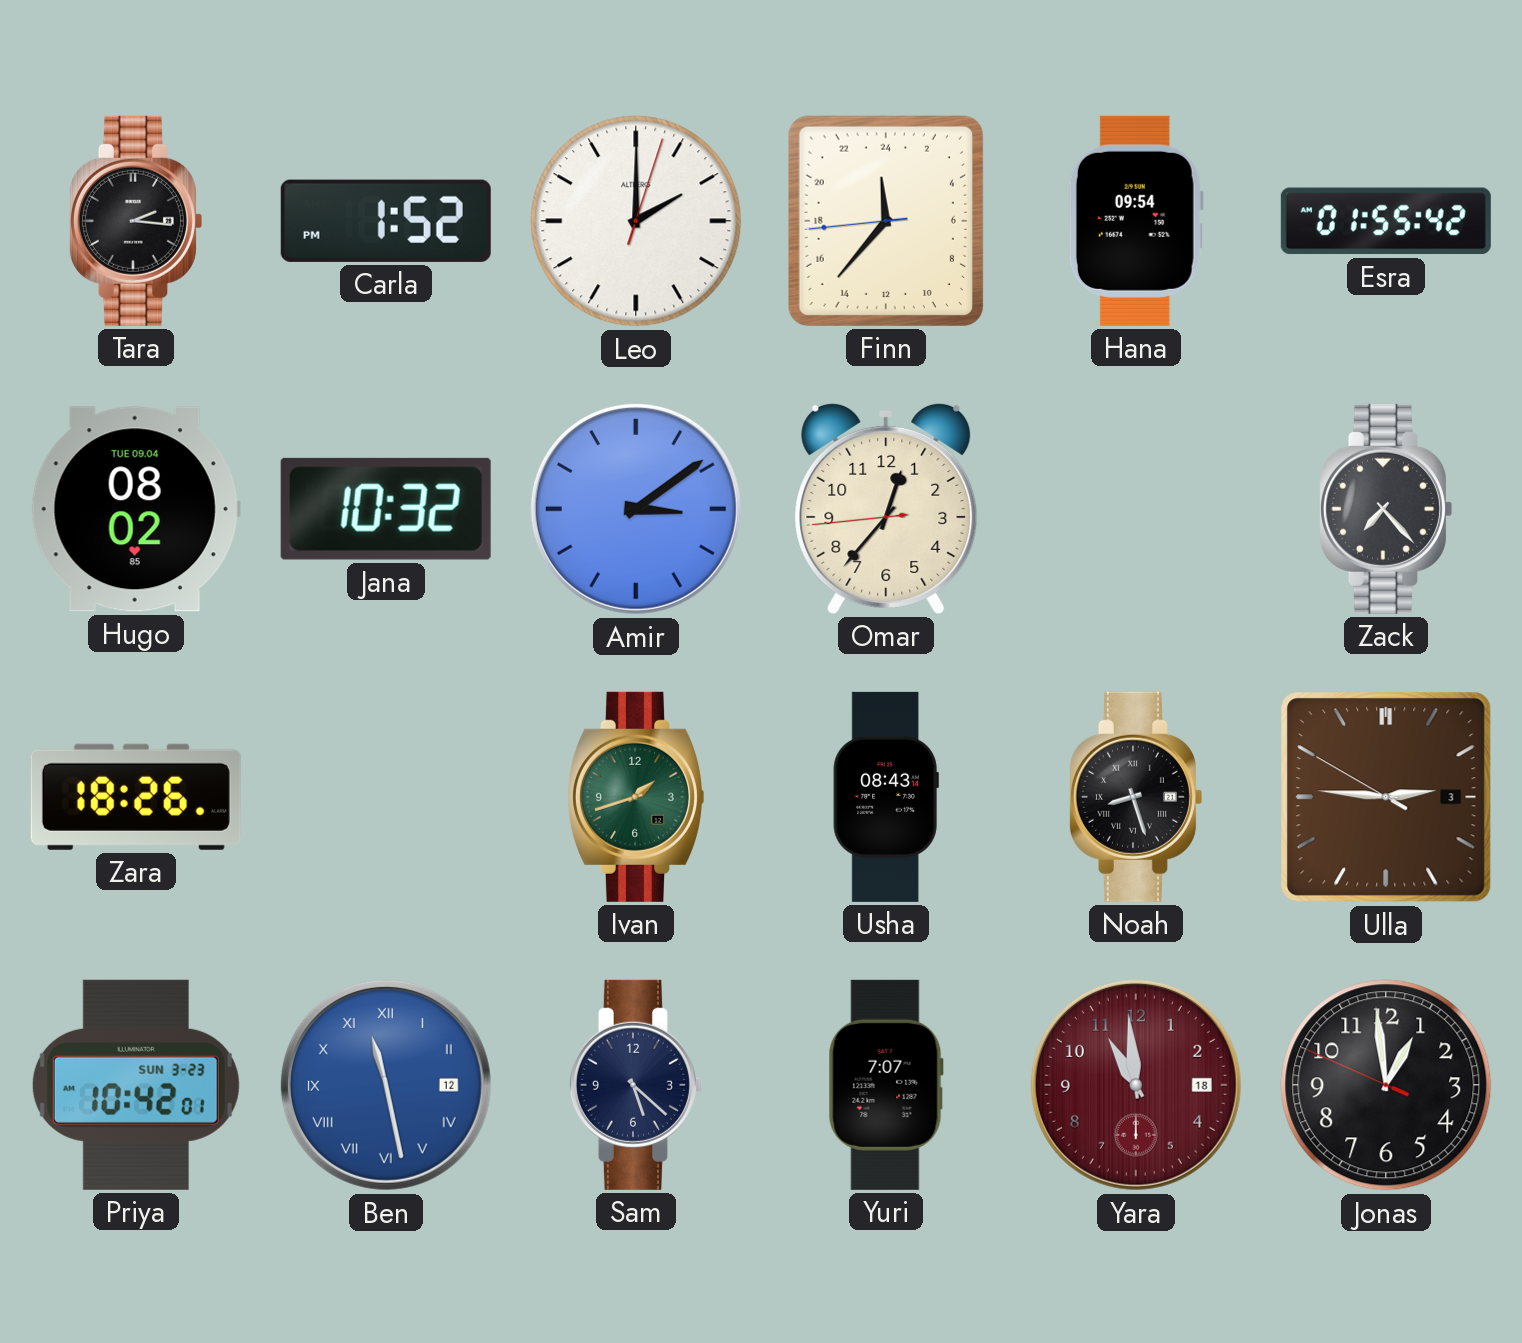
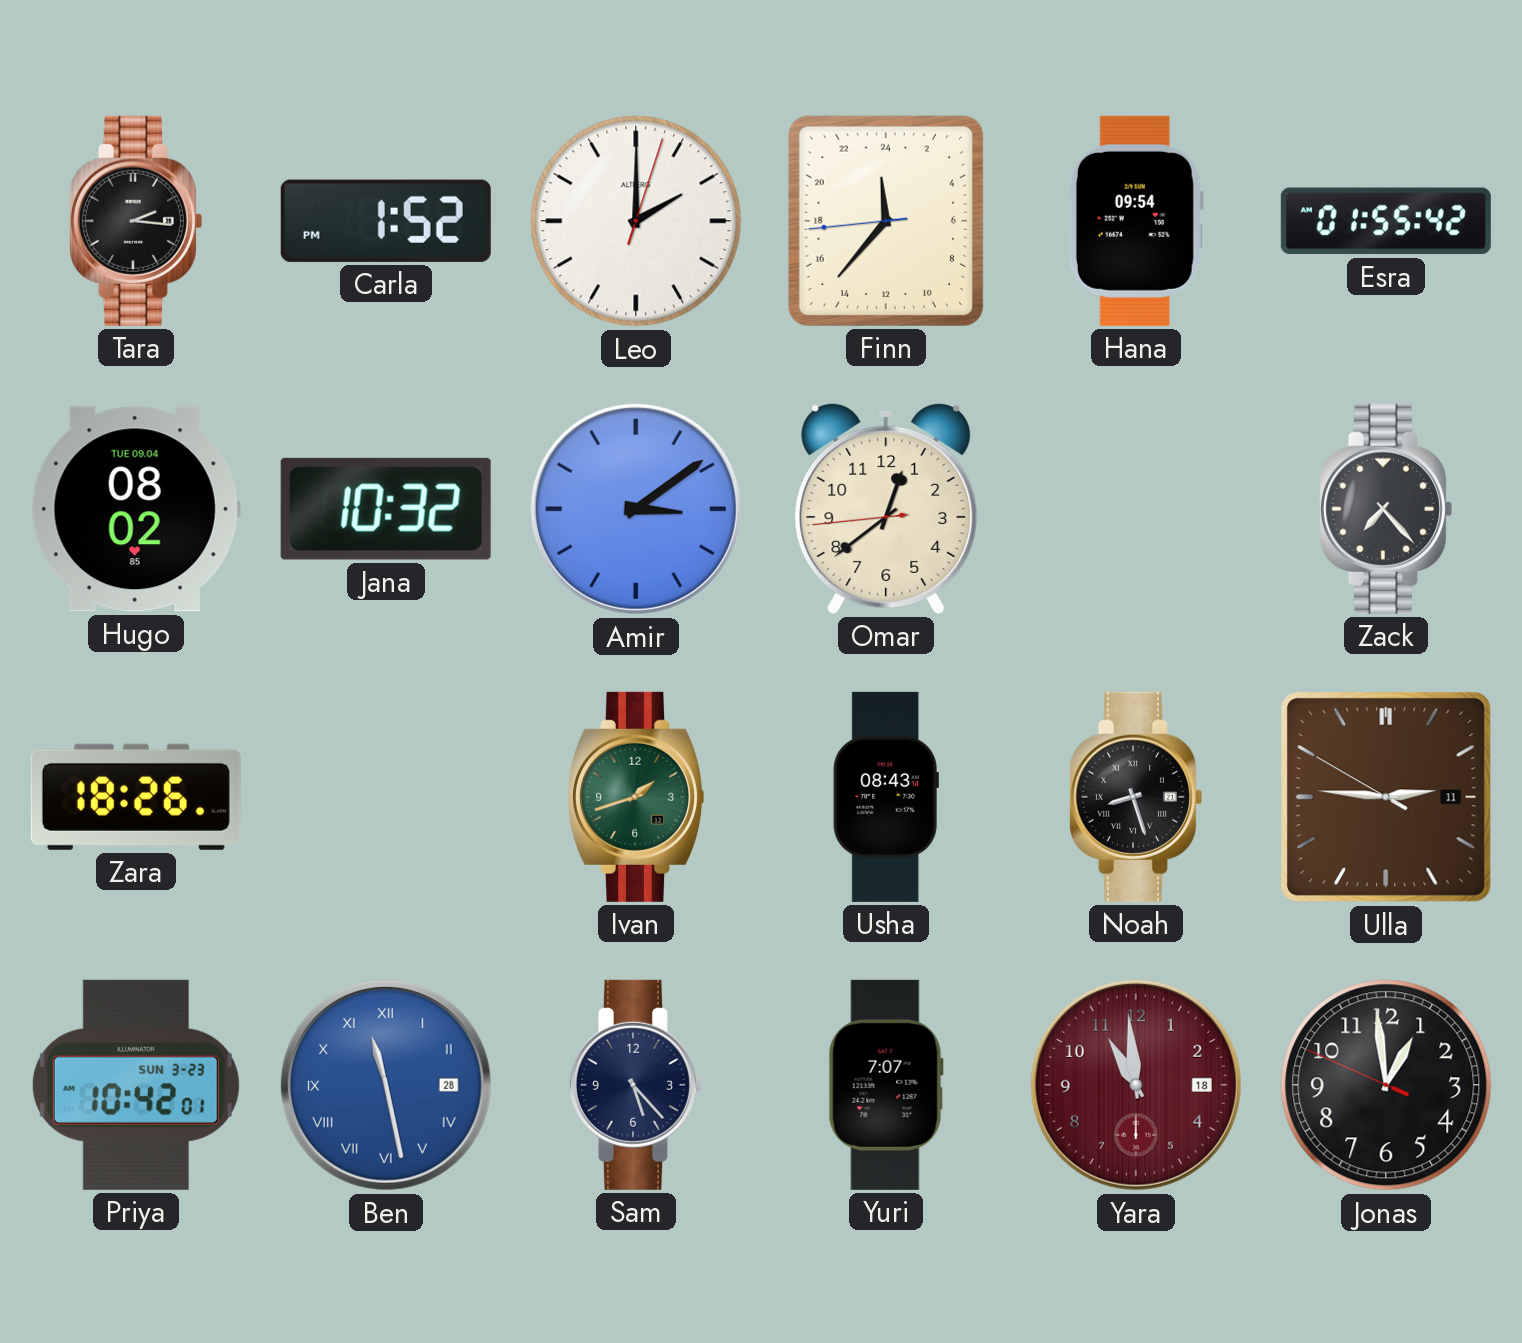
Omar: 12:36 -> 12:38 (886, 508)
Ulla date: 3 -> 11 (1386, 797)
Ben date: 12 -> 28 (386, 1085)
Sam: 5:22 -> 5:23 (635, 1085)
